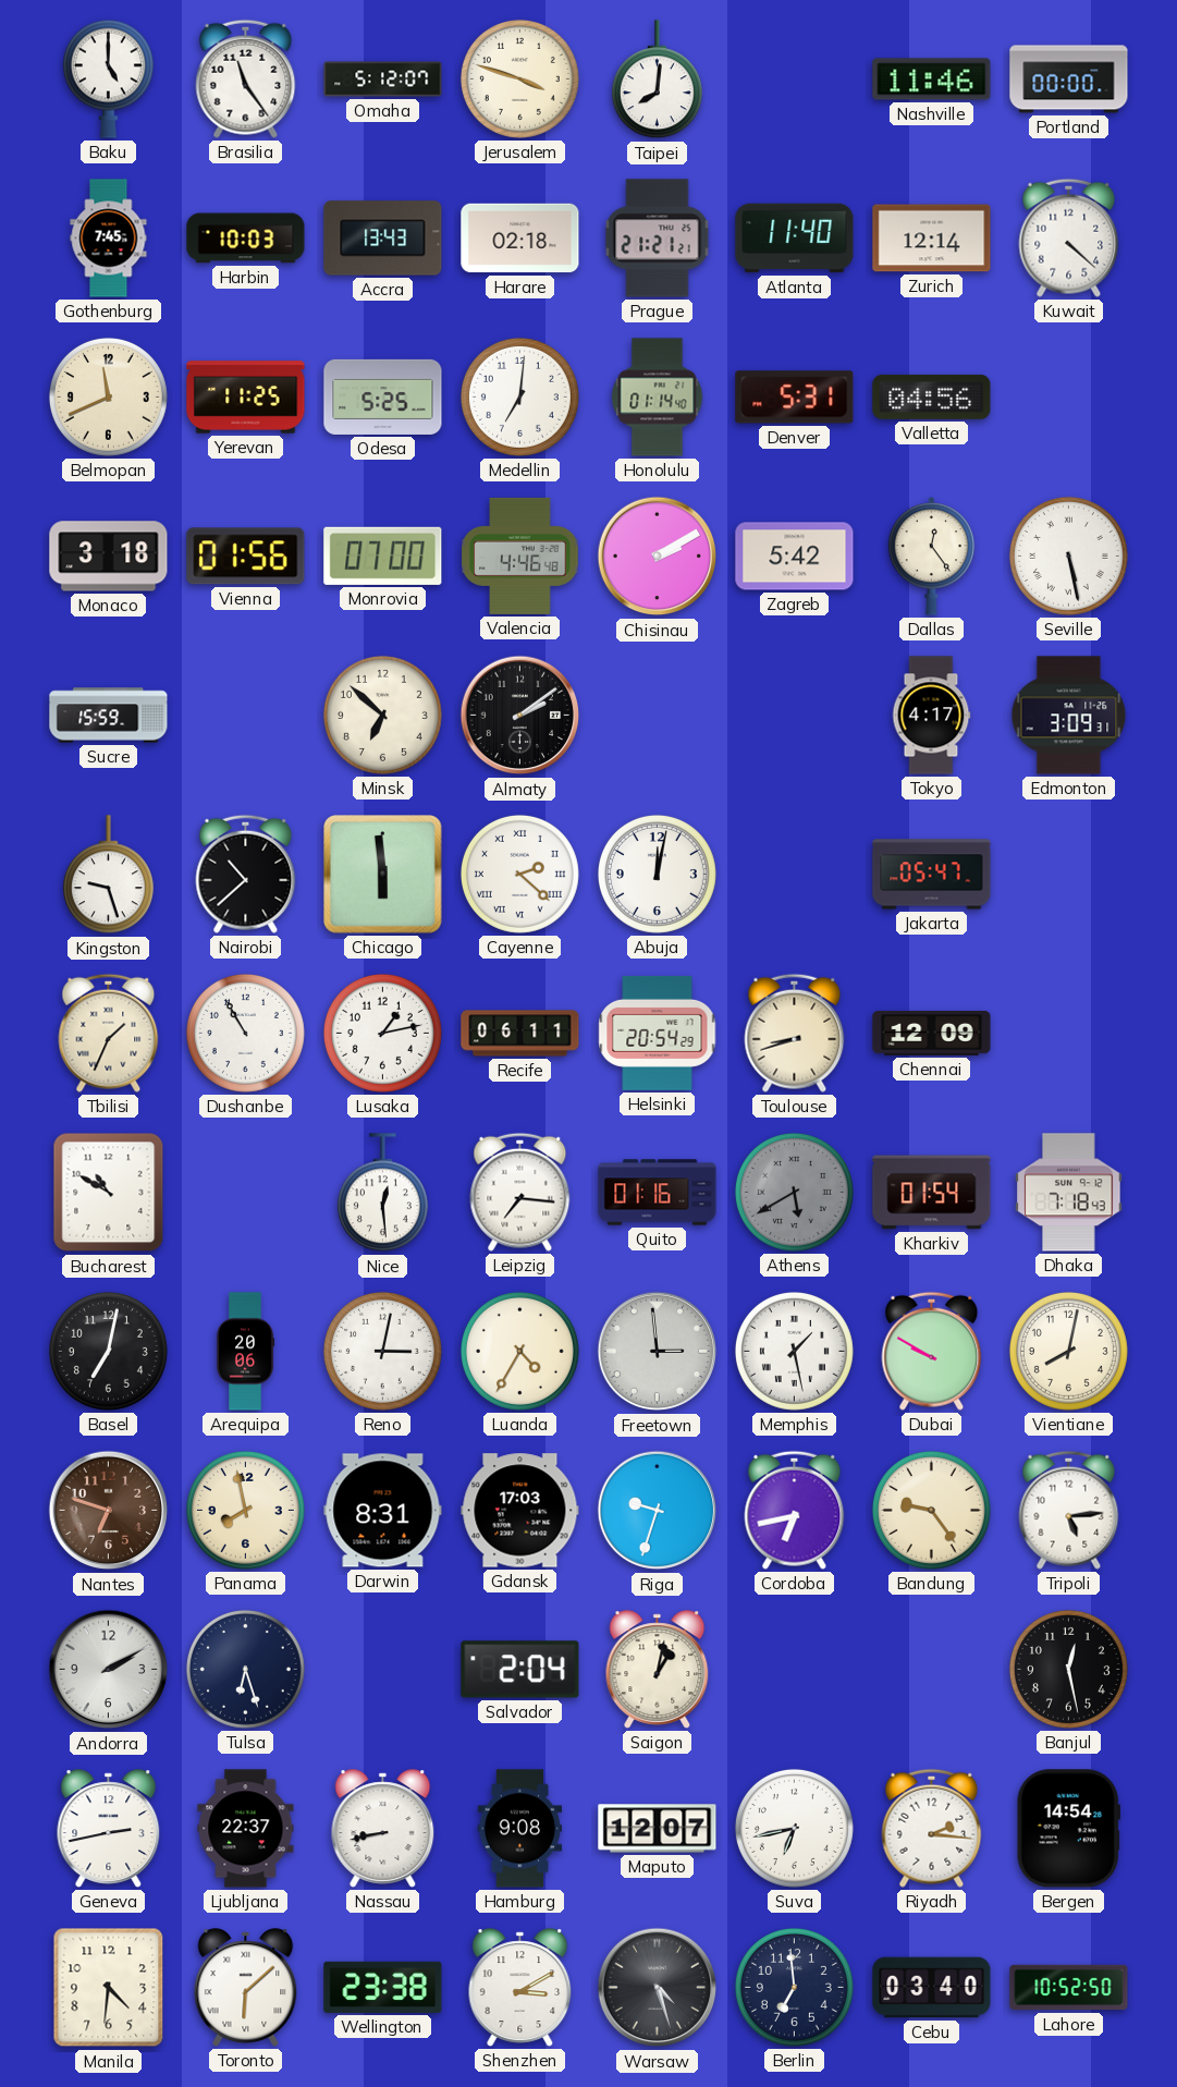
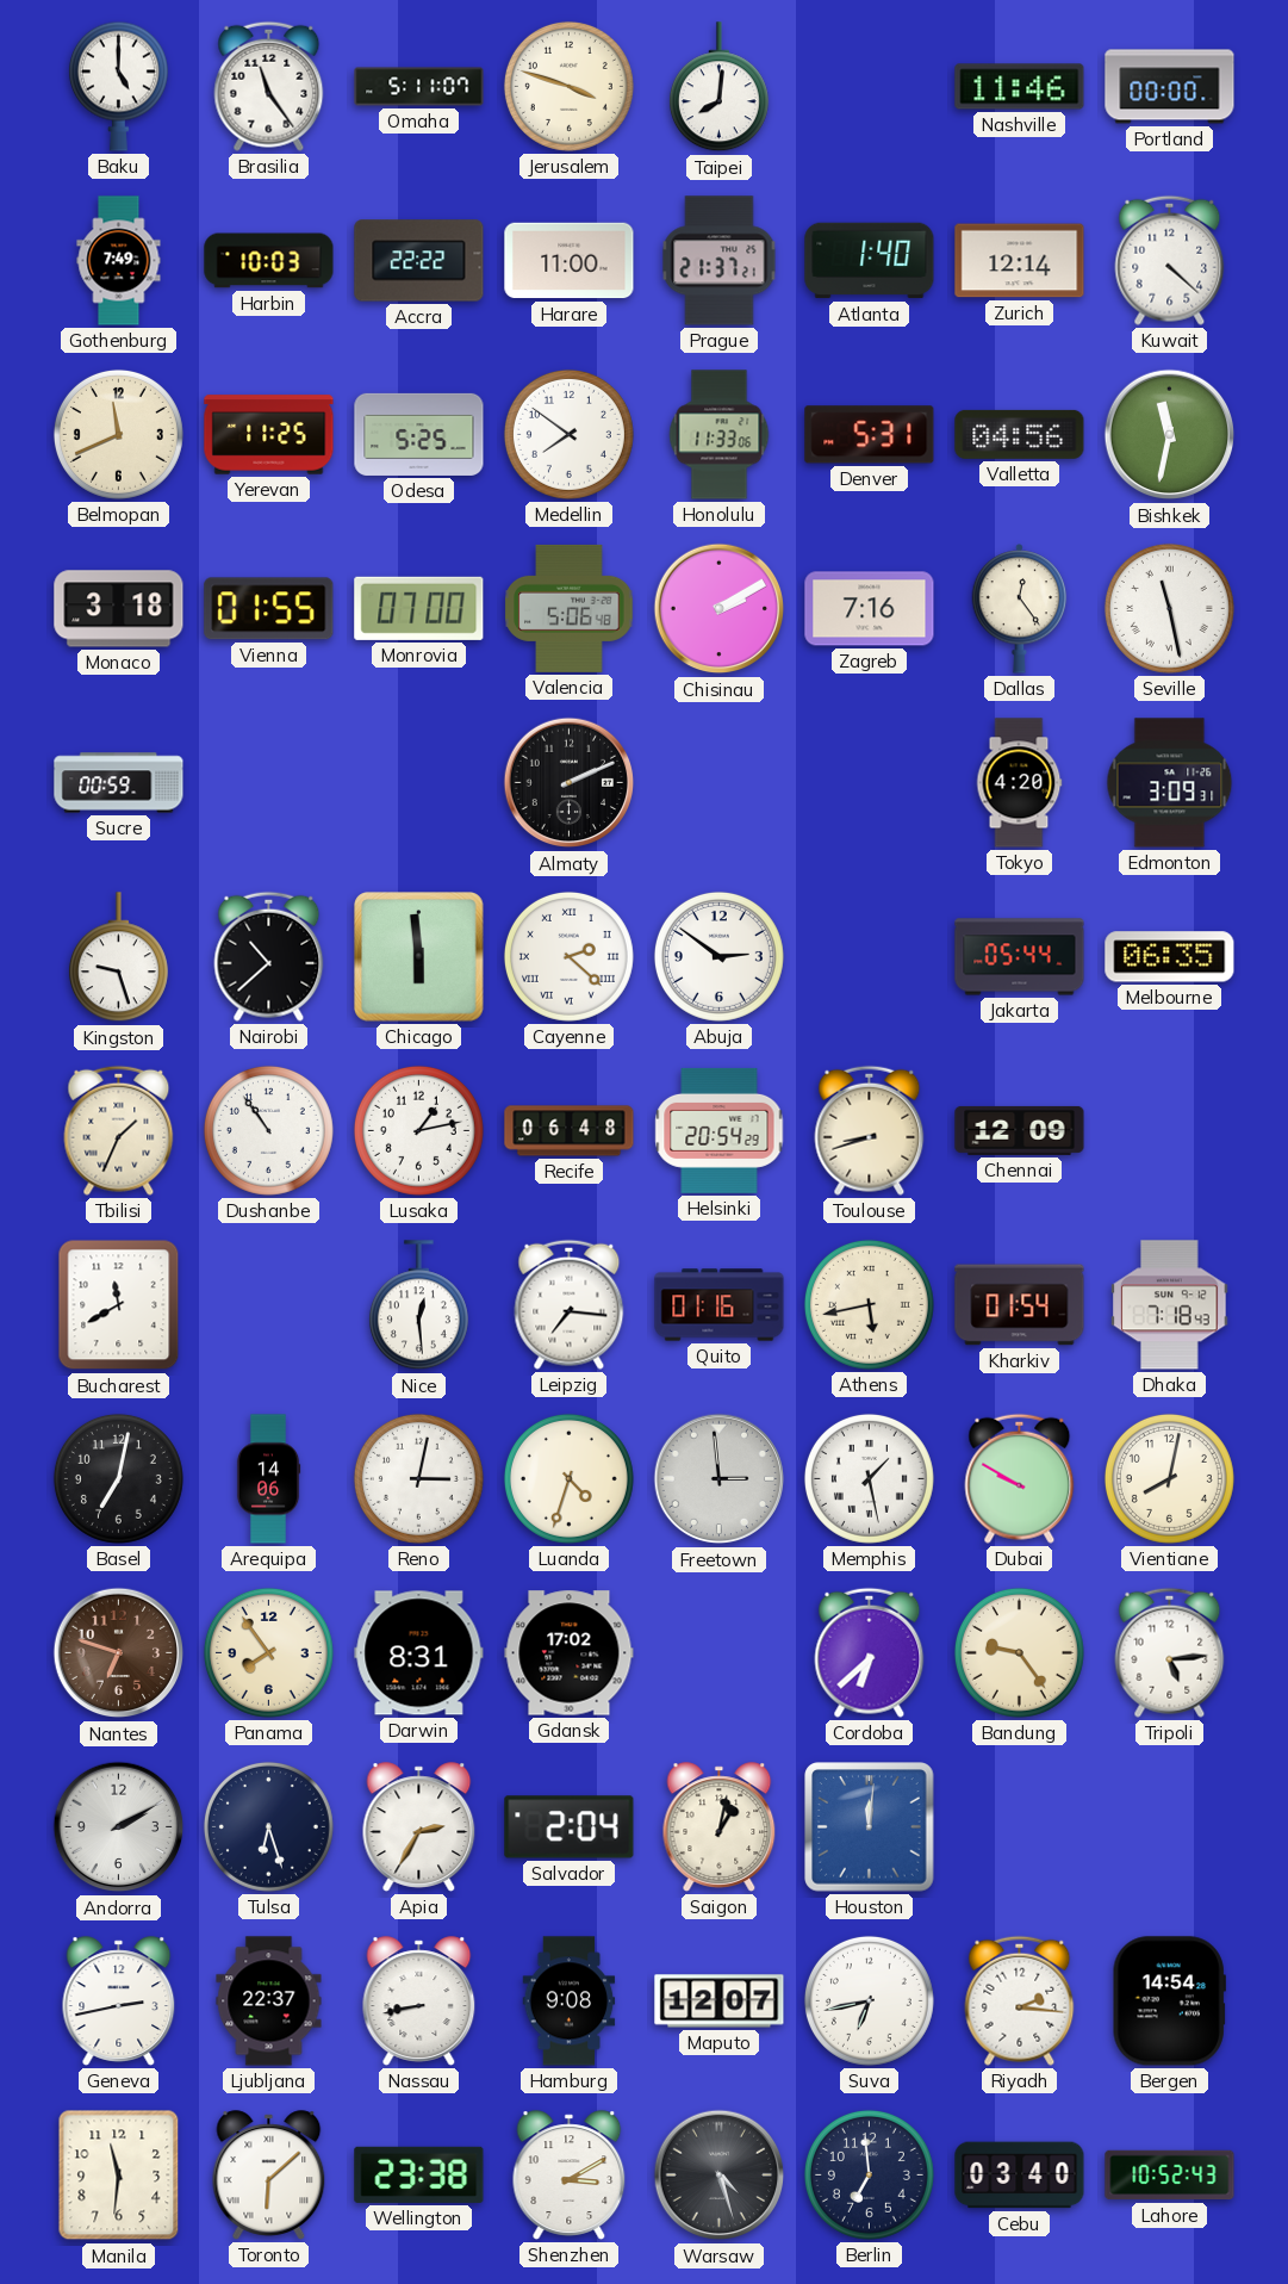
Omaha: 5:12 -> 5:11 (419, 87)
Gothenburg: 7:45 -> 7:49 (119, 261)
Accra: 13:43 -> 22:22 (419, 261)
Harare: 02:18 -> 11:00 (570, 261)
Prague: 21:21 -> 21:37 (720, 261)
Atlanta: 11:40 -> 1:40 (870, 261)
Medellin: 7:01 -> 7:51 (568, 434)
Honolulu: 01:14 -> 11:33 (720, 435)
Bishkek: none -> 11:32 (1170, 435)
Vienna: 01:56 -> 01:55 (269, 609)
Valencia: 4:46 -> 5:06 (570, 608)
Zagreb: 5:42 -> 7:16 (870, 609)
Seville: 5:28 -> 11:28 (1169, 608)
Sucre: 15:59 -> 00:59 (119, 783)
Minsk: 6:52 -> none (382, 715)
Almaty: 2:09 -> 2:11 (570, 783)
Tokyo: 4:17 -> 4:20 (1019, 783)
Abuja: 12:02 -> 2:51 (718, 956)
Jakarta: 05:47 -> 05:44 (1020, 957)
Melbourne: none -> 06:35 (1170, 957)
Dushanbe: 10:55 -> 10:54 (268, 1130)
Recife: 06:11 -> 06:48 (570, 1131)
Bucharest: 10:50 -> 11:40 (119, 1305)
Athens: 5:40 -> 5:43 (869, 1304)
Athens dial: grey -> cream (869, 1304)
Arequipa: 20:06 -> 14:06 (268, 1479)
Luanda: 4:35 -> 4:33 (568, 1478)
Panama: 7:58 -> 7:54 (268, 1652)
Gdansk: 17:03 -> 17:02 (570, 1653)
Riga: 9:33 -> none (658, 1511)
Cordoba: 6:43 -> 6:38 (870, 1652)
Apia: none -> 2:35 (419, 1827)
Houston: none -> 12:01 (870, 1827)
Banjul: 12:28 -> none (1068, 1669)
Manila: 4:31 -> 11:31 (119, 2176)
Lahore: 10:52:50 -> 10:52:43 (1170, 2176)
